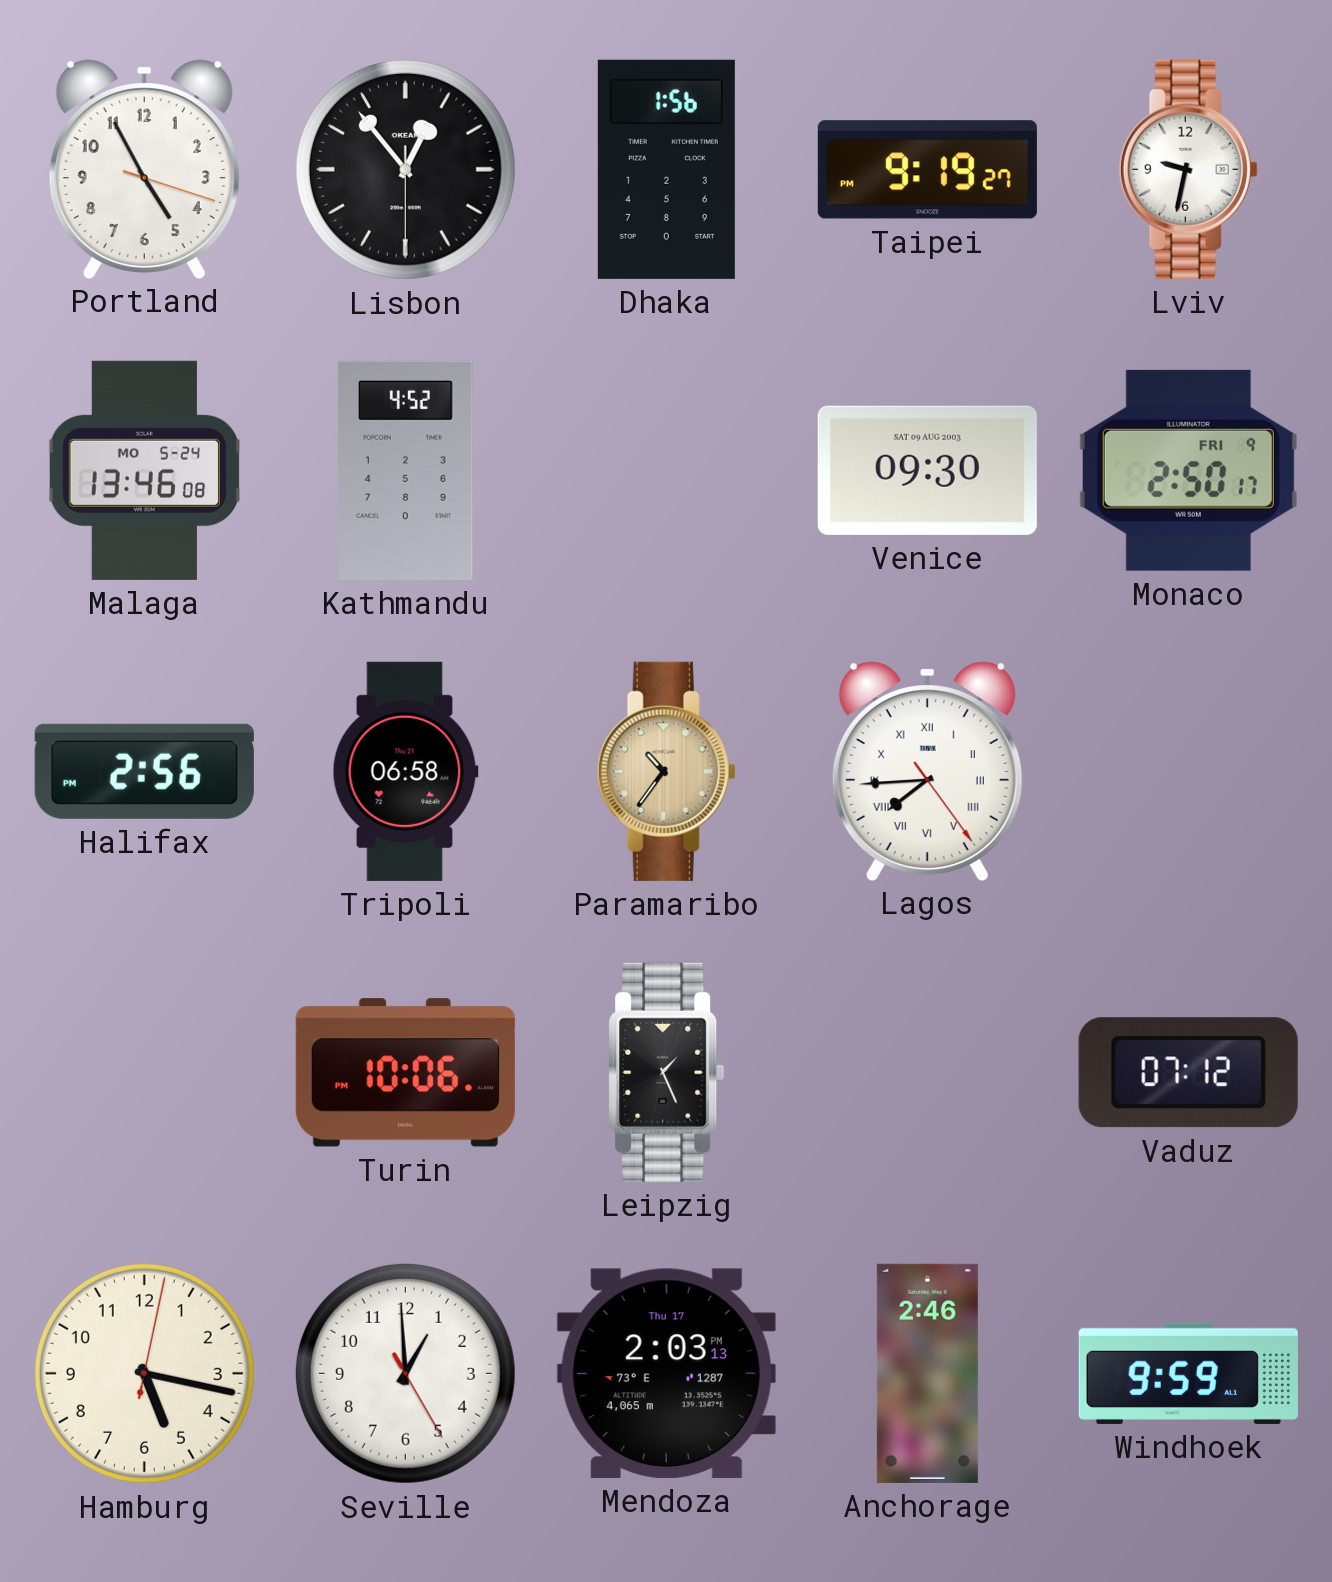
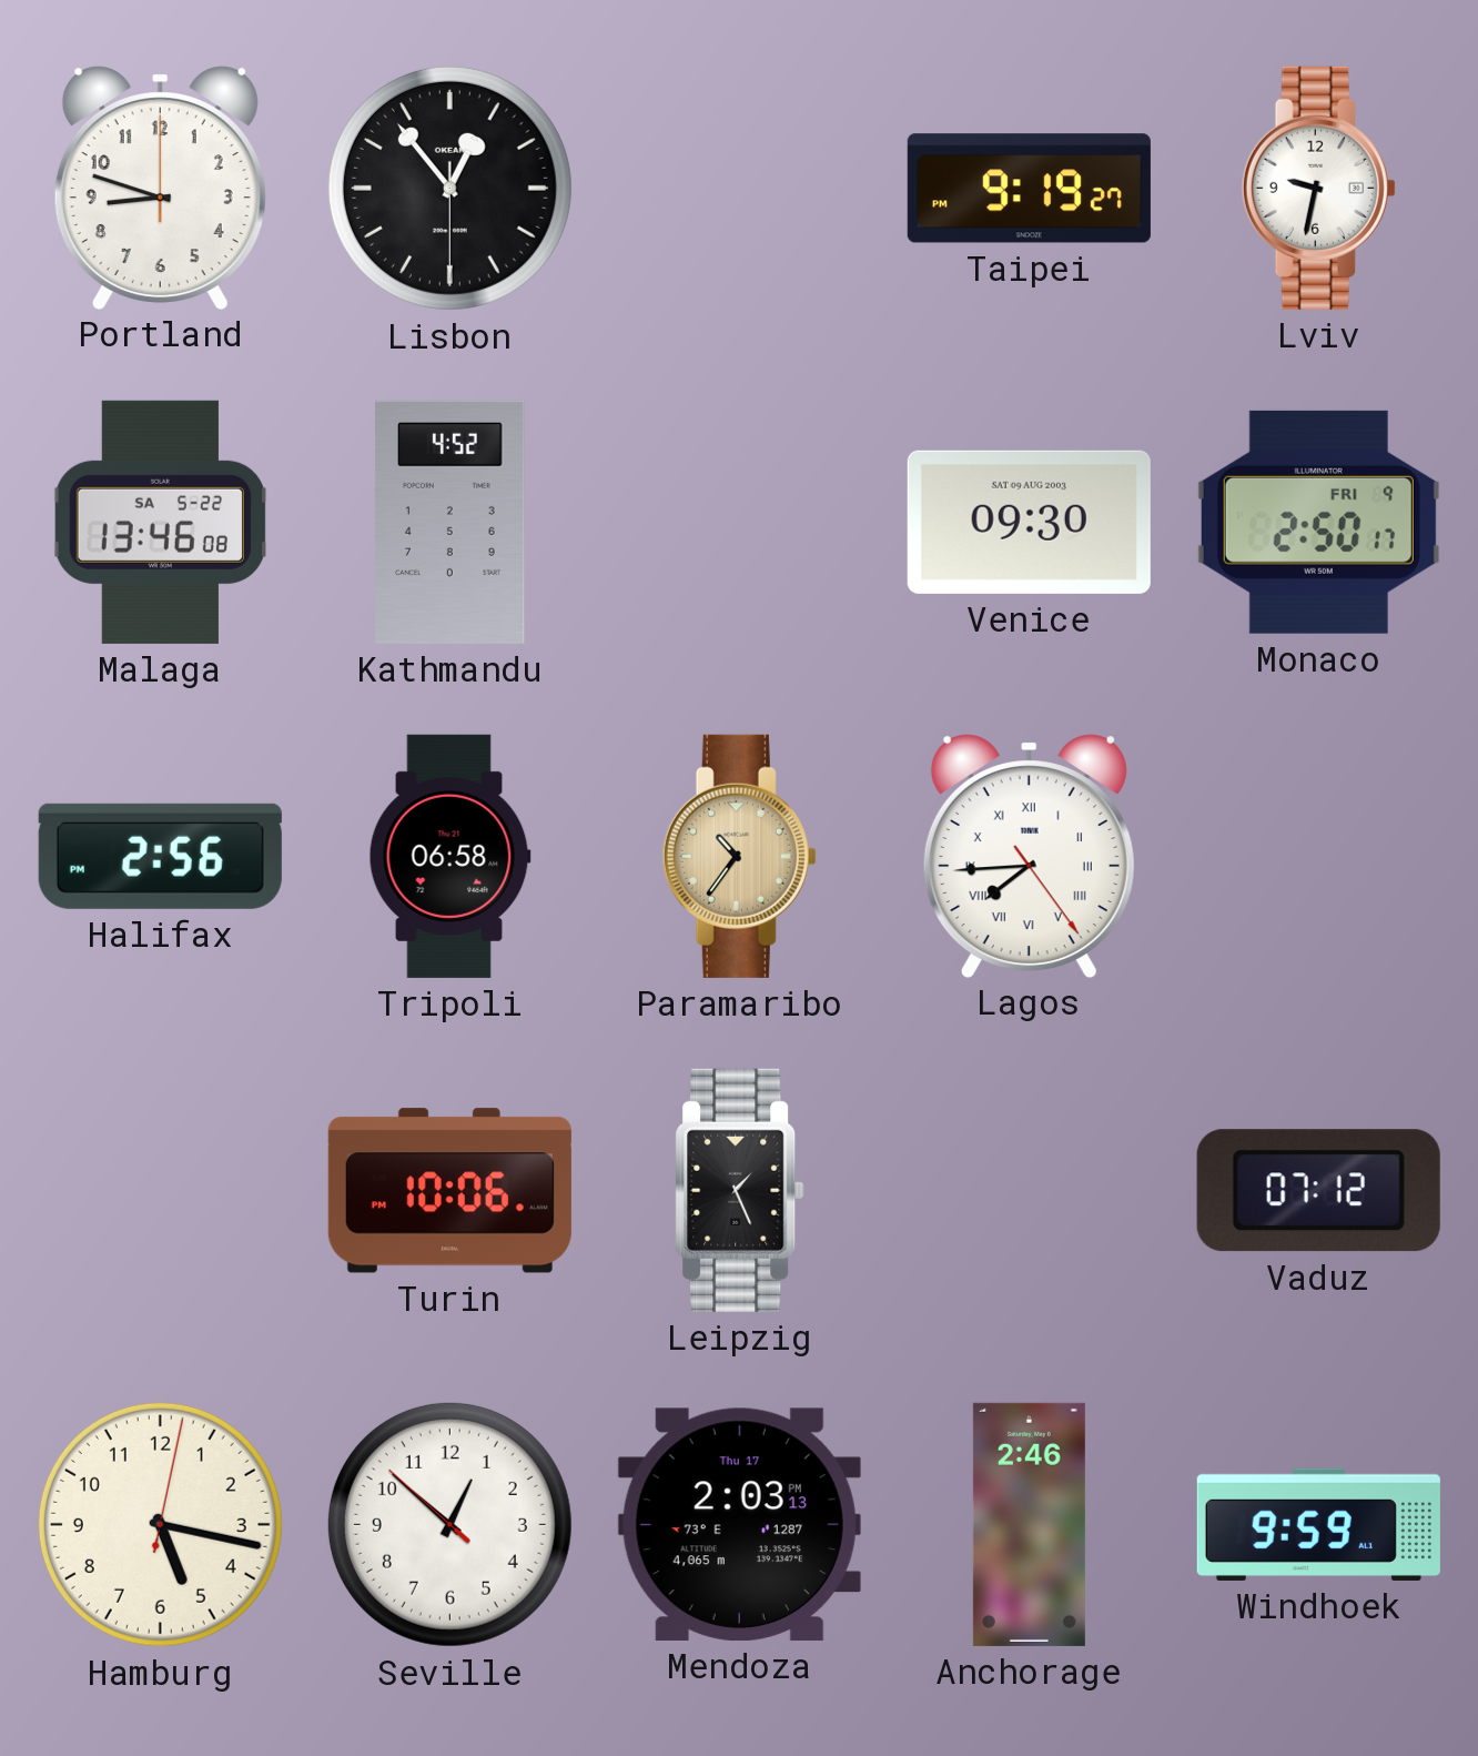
Portland: 4:55 -> 8:48 (160, 188)
Dhaka: 1:56 -> none (666, 169)
Malaga date: MO 5-24 -> SA 5-22 (160, 522)
Seville: 12:59 -> 12:51 (449, 1524)
